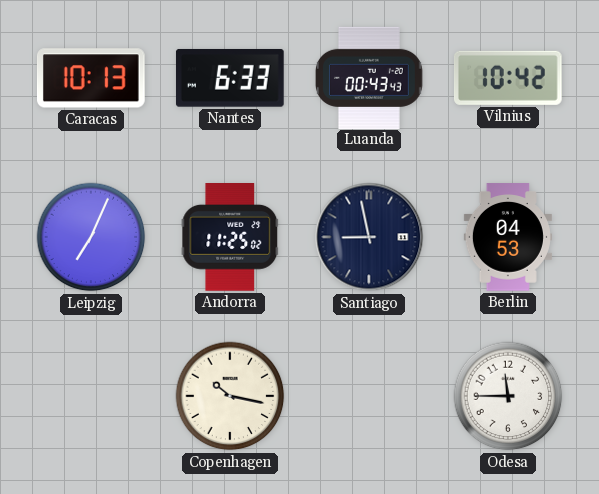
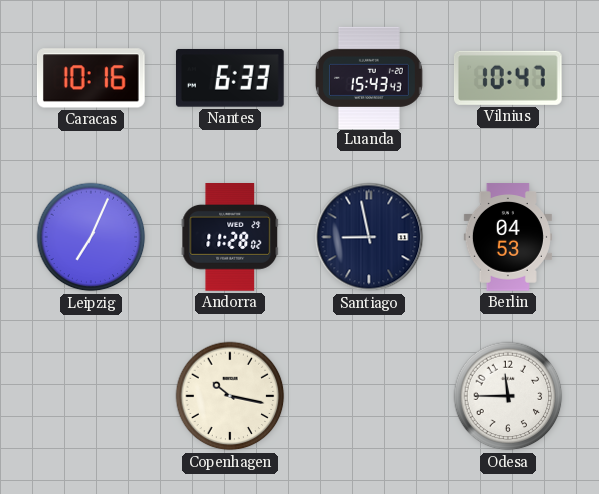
Caracas: 10:13 -> 10:16 (91, 78)
Luanda: 00:43 -> 15:43 (370, 77)
Vilnius: 10:42 -> 10:47 (508, 78)
Andorra: 11:25 -> 11:28 (230, 238)
